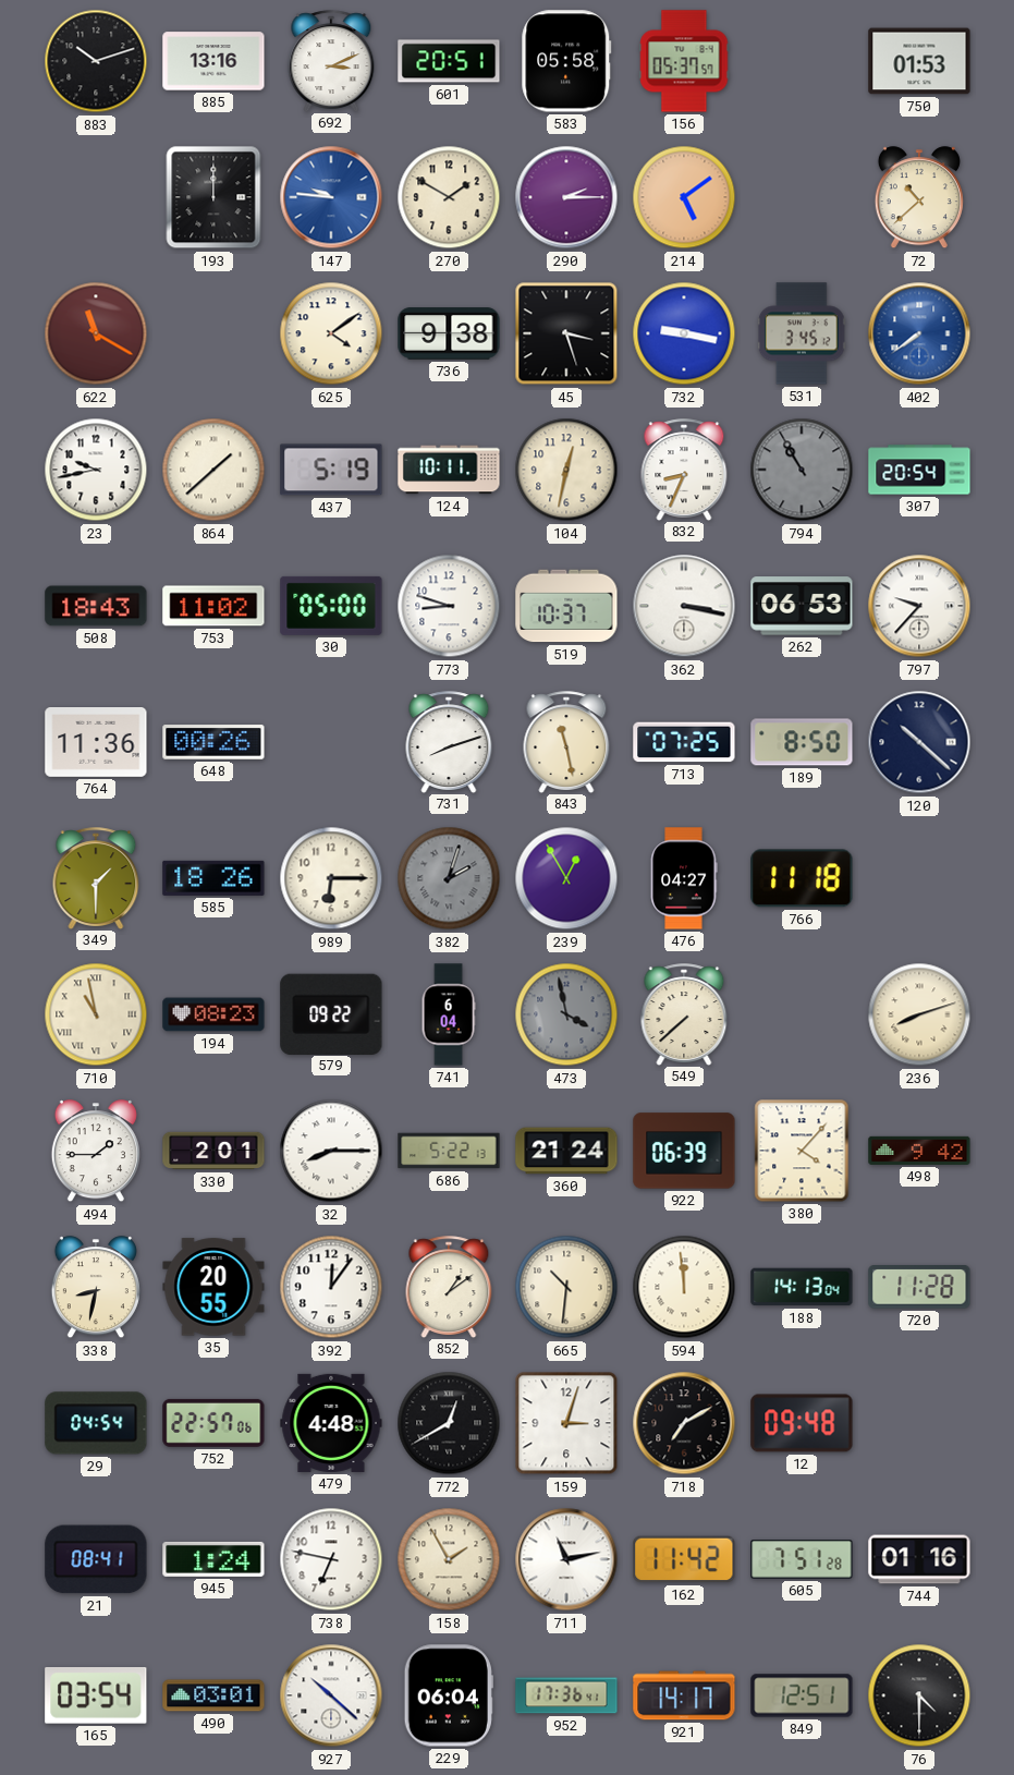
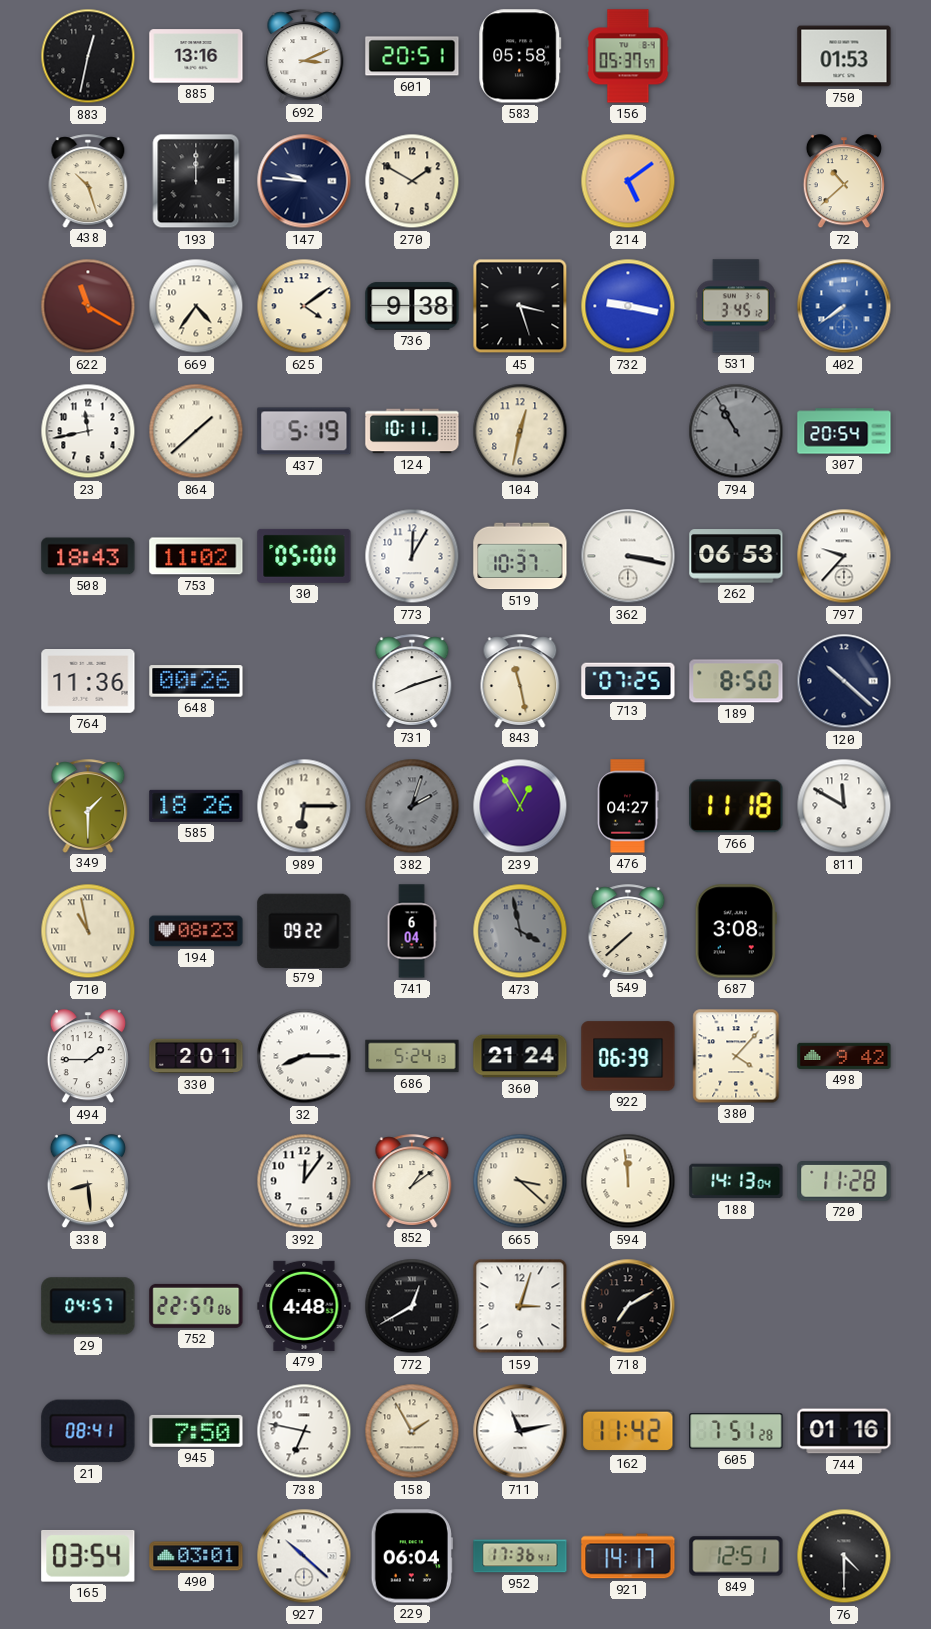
883: 10:12 -> 12:32 (88, 56)
438: none -> 10:27 (88, 181)
147 dial: blue -> navy (304, 181)
290: 2:15 -> none (566, 197)
669: none -> 4:36 (196, 306)
23: 9:43 -> 11:43 (88, 431)
832: 8:34 -> none (684, 470)
773: 8:48 -> 12:05 (412, 556)
811: none -> 11:50 (844, 806)
687: none -> 3:08 (736, 931)
236: 8:12 -> none (919, 1014)
686: 5:22 -> 5:24 (412, 1056)
338: 8:32 -> 8:29 (88, 1182)
35: 20:55 -> none (213, 1287)
665: 10:31 -> 3:22 (520, 1181)
29: 04:54 -> 04:57 (88, 1306)
12: 09:48 -> none (802, 1423)
945: 1:24 -> 7:50 (196, 1431)
